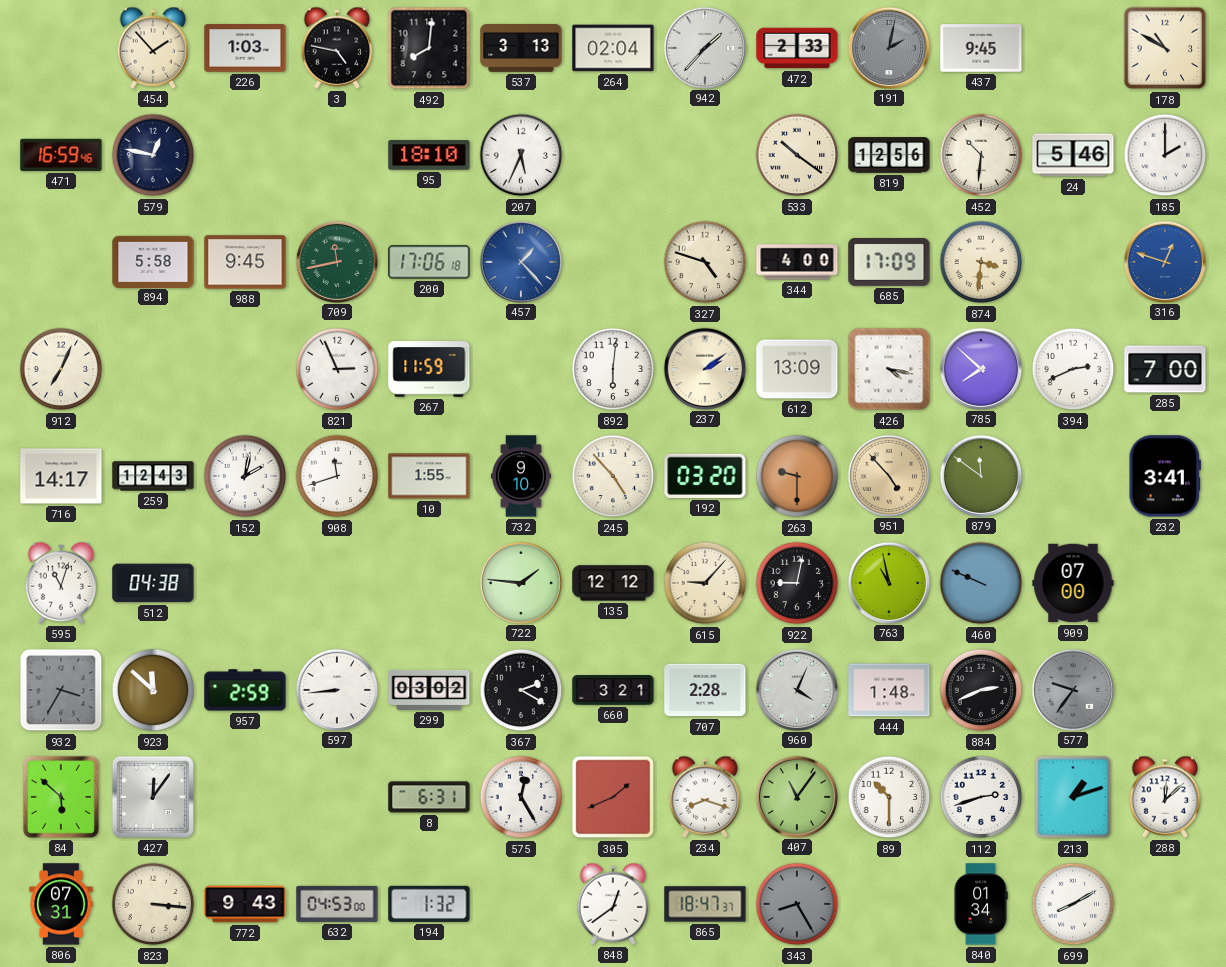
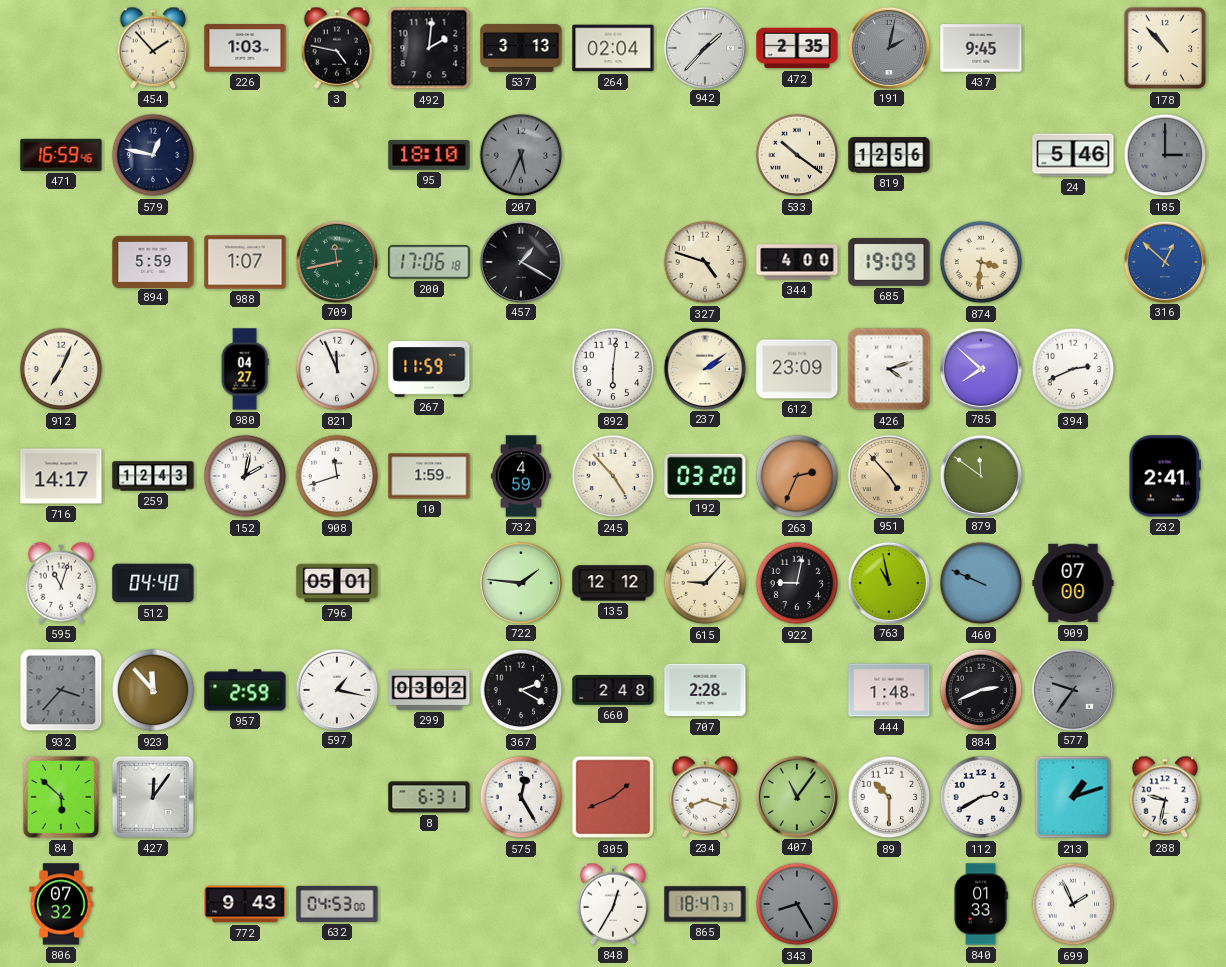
492: 8:01 -> 2:01 (429, 48)
472: 2:33 -> 2:35 (797, 48)
178: 10:50 -> 10:53 (1165, 48)
207 dial: white -> grey (521, 155)
452: 10:31 -> none (981, 155)
185: 2:00 -> 3:00 (1165, 155)
185 dial: white -> grey (1165, 155)
894: 5:58 -> 5:59 (153, 261)
988: 9:45 -> 1:07 (245, 262)
457: 1:23 -> 1:20 (520, 261)
457 dial: blue -> black (520, 261)
685: 17:09 -> 19:09 (889, 262)
316: 12:48 -> 12:52 (1164, 261)
980: none -> 04:27 (245, 369)
821: 2:56 -> 11:56 (337, 369)
612: 13:09 -> 23:09 (797, 369)
426: 4:17 -> 4:12 (889, 369)
285: 7:00 -> none (1165, 369)
10: 1:55 -> 1:59 (429, 476)
732: 9:10 -> 4:59 (521, 476)
263: 9:30 -> 2:34 (797, 476)
232: 3:41 -> 2:41 (1164, 476)
512: 04:38 -> 04:40 (153, 583)
796: none -> 05:01 (337, 583)
932: 3:35 -> 3:37 (61, 690)
923: 11:52 -> 11:53 (153, 690)
597: 8:44 -> 1:17 (336, 689)
660: 3:21 -> 2:48 (613, 690)
960: 4:04 -> none (796, 689)
112: 2:42 -> 2:40 (981, 797)
288: 12:08 -> 9:32 (1165, 797)
806: 07:31 -> 07:32 (61, 904)
823: 3:16 -> none (153, 904)
194: 1:32 -> none (429, 904)
848: 12:39 -> 12:35 (613, 904)
840: 01:34 -> 01:33 (981, 904)
699: 8:10 -> 1:56 (1073, 904)
